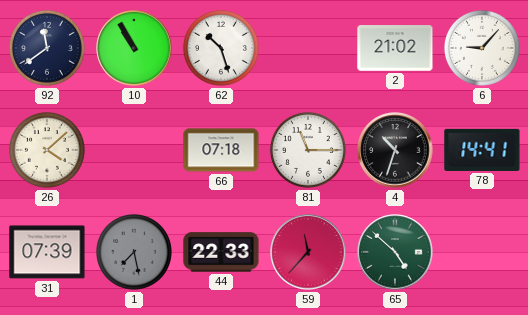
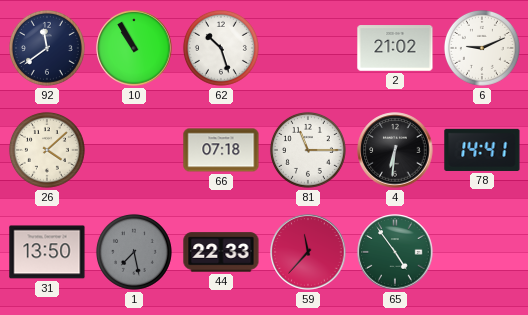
6: 9:07 -> 9:11 (482, 48)
4: 10:33 -> 6:31 (395, 150)
31: 07:39 -> 13:50 (47, 252)
65: 4:52 -> 4:54 (395, 252)
